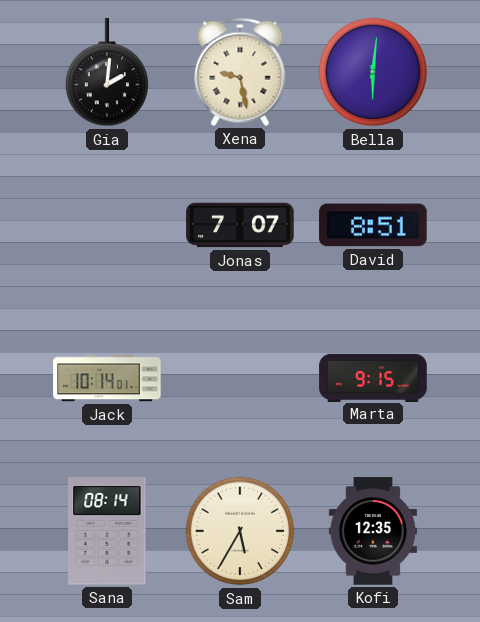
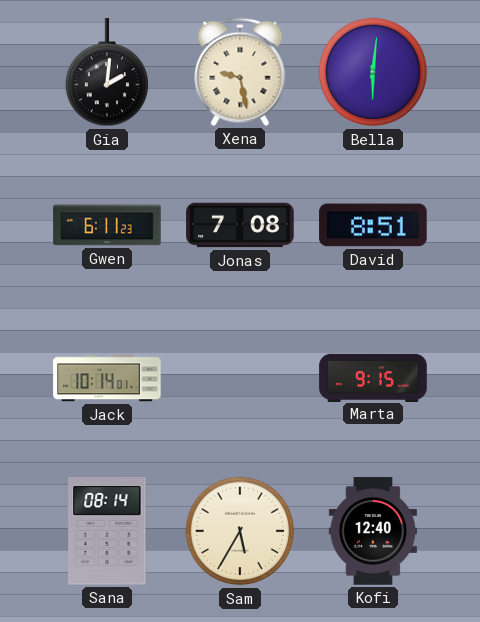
Gwen: none -> 6:11 (107, 225)
Jonas: 7:07 -> 7:08 (240, 225)
Kofi: 12:35 -> 12:40 (373, 531)
